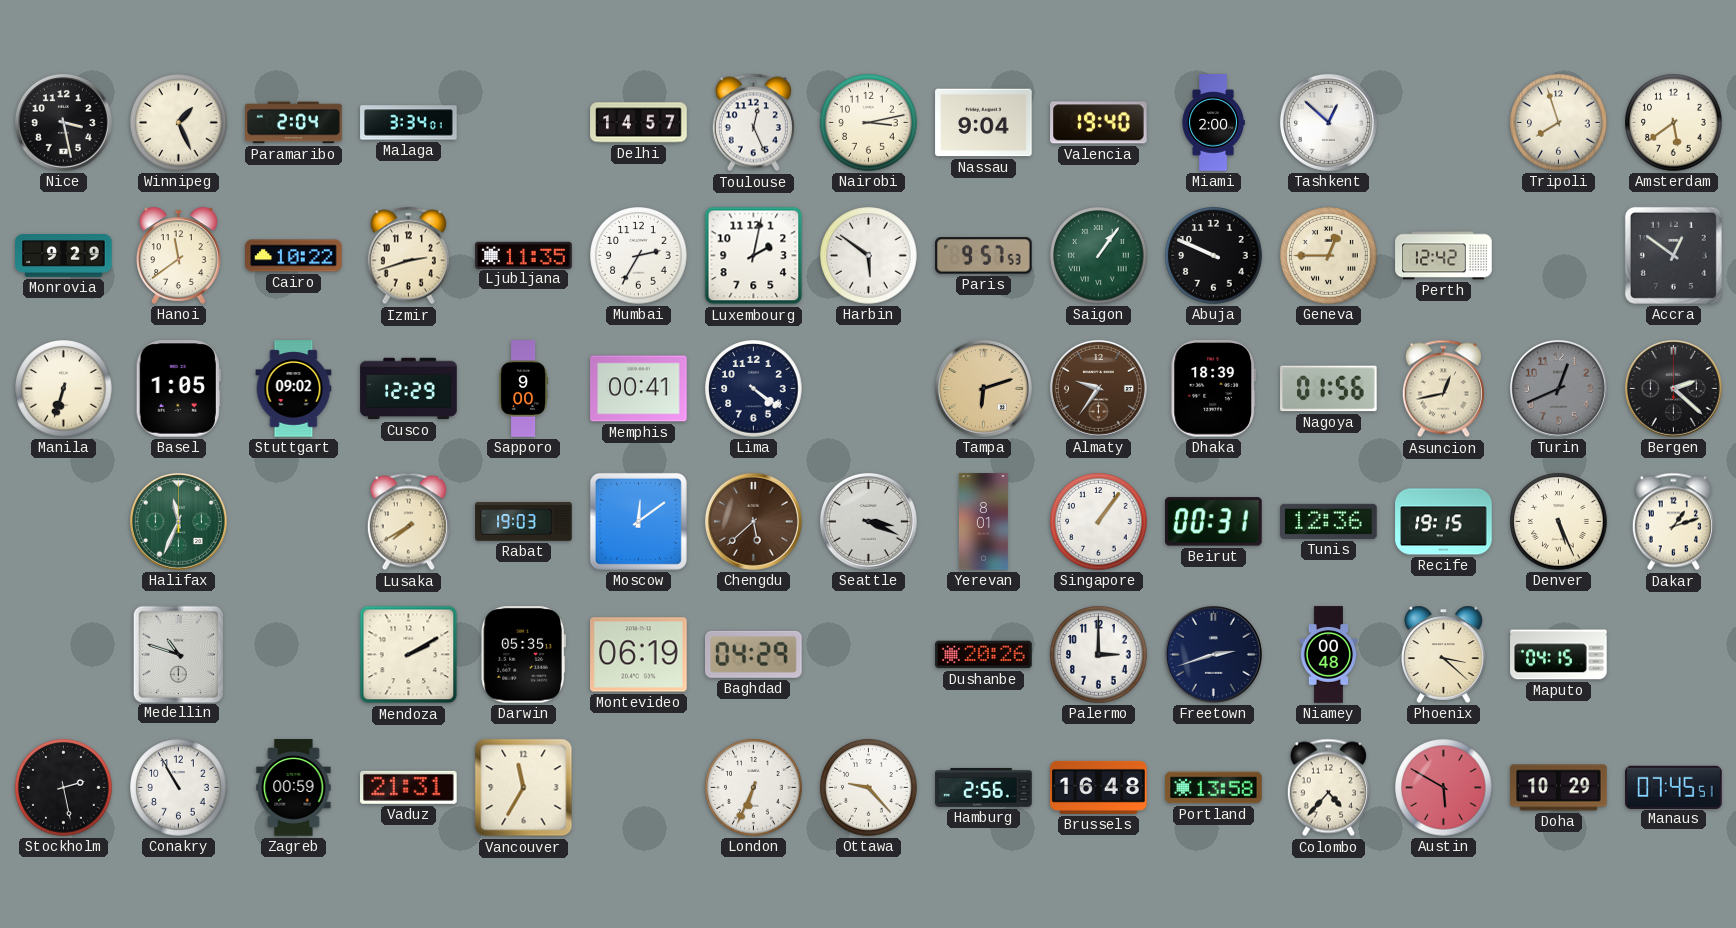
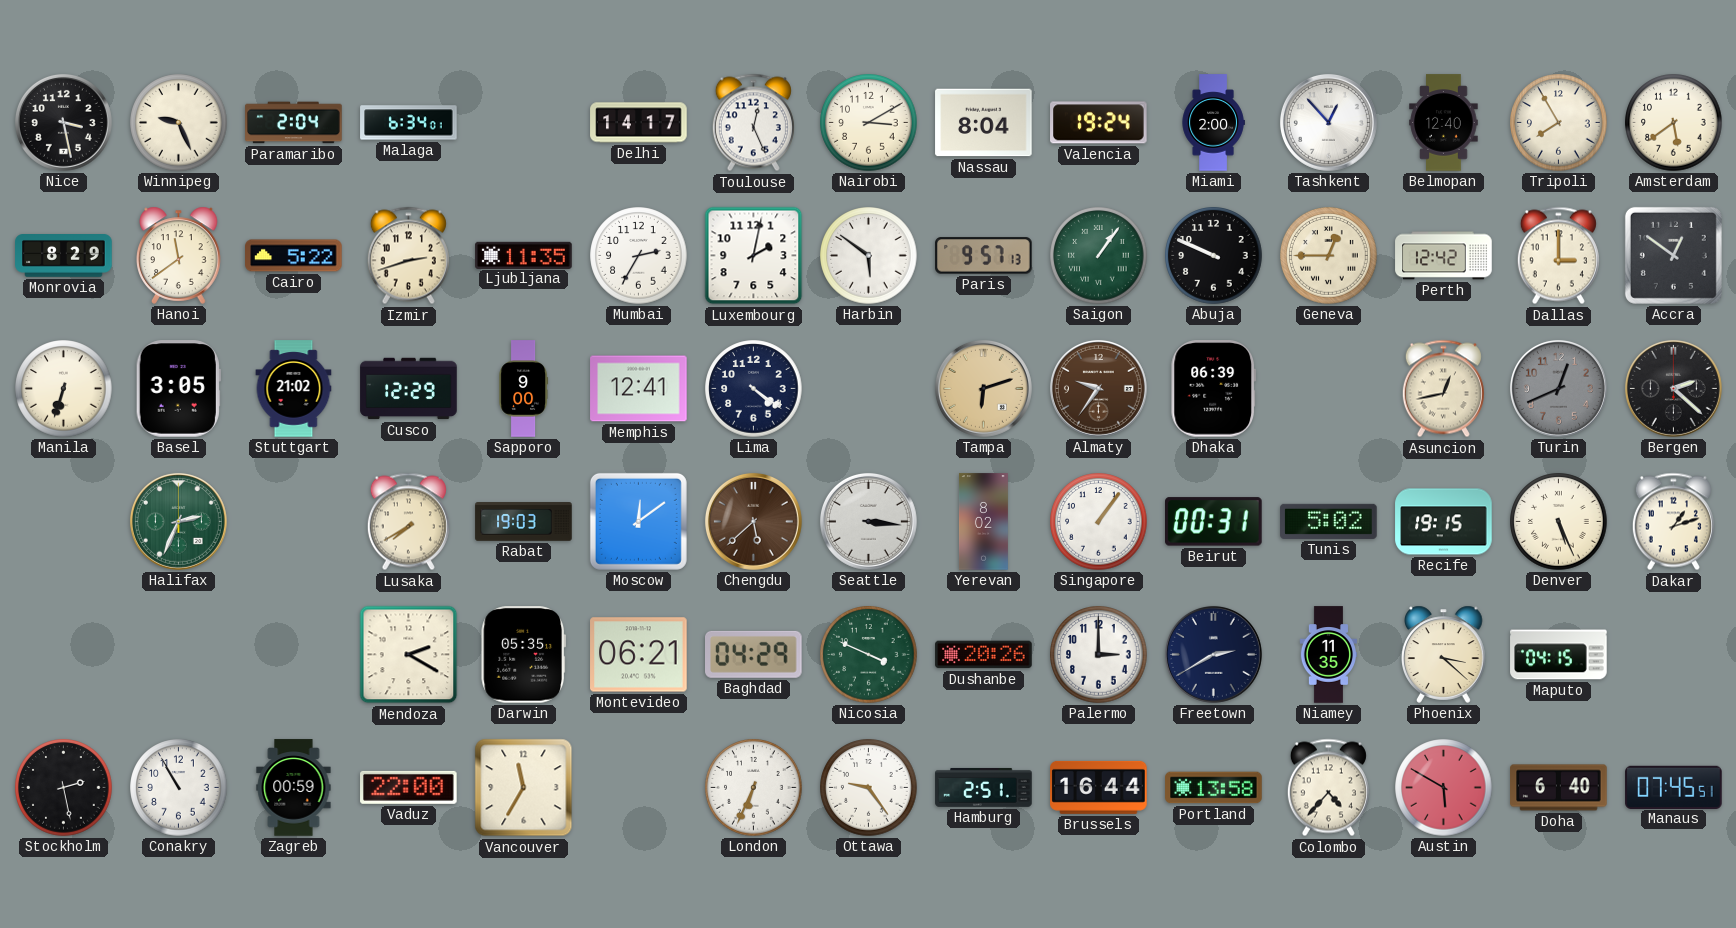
Winnipeg: 1:26 -> 9:26 (179, 123)
Malaga: 3:34 -> 6:34 (409, 123)
Delhi: 14:57 -> 14:17 (639, 123)
Nairobi: 3:13 -> 3:10 (869, 123)
Nassau: 9:04 -> 8:04 (984, 123)
Valencia: 19:40 -> 19:24 (1099, 123)
Tashkent: 12:52 -> 12:53 (1328, 122)
Belmopan: none -> 12:40 (1444, 123)
Tripoli: 7:57 -> 7:55 (1559, 123)
Monrovia: 9:29 -> 8:29 (64, 256)
Cairo: 10:22 -> 5:22 (294, 256)
Paris: 9:57:53 -> 9:57:13 (984, 256)
Dallas: none -> 3:00 (1558, 256)
Basel: 1:05 -> 3:05 (178, 389)
Stuttgart: 09:02 -> 21:02 (294, 389)
Memphis: 00:41 -> 12:41 (639, 389)
Dhaka: 18:39 -> 06:39 (1213, 389)
Nagoya: 01:56 -> none (1329, 389)
Halifax: 11:34 -> 2:34 (178, 521)
Seattle: 3:19 -> 3:16 (868, 521)
Yerevan: 8:01 -> 8:02 (983, 522)
Tunis: 12:36 -> 5:02 (1329, 521)
Medellin: 10:48 -> none (178, 654)
Mendoza: 2:10 -> 2:20 (409, 655)
Montevideo: 06:19 -> 06:21 (639, 655)
Nicosia: none -> 3:49 (869, 655)
Freetown: 2:42 -> 2:40 (1213, 654)
Niamey: 00:48 -> 11:35 (1328, 655)
Vaduz: 21:31 -> 22:00 (409, 787)
Ottawa: 9:23 -> 9:24 (869, 788)
Hamburg: 2:56 -> 2:51 (984, 787)
Brussels: 16:48 -> 16:44 (1099, 787)
Doha: 10:29 -> 6:40 (1559, 788)
